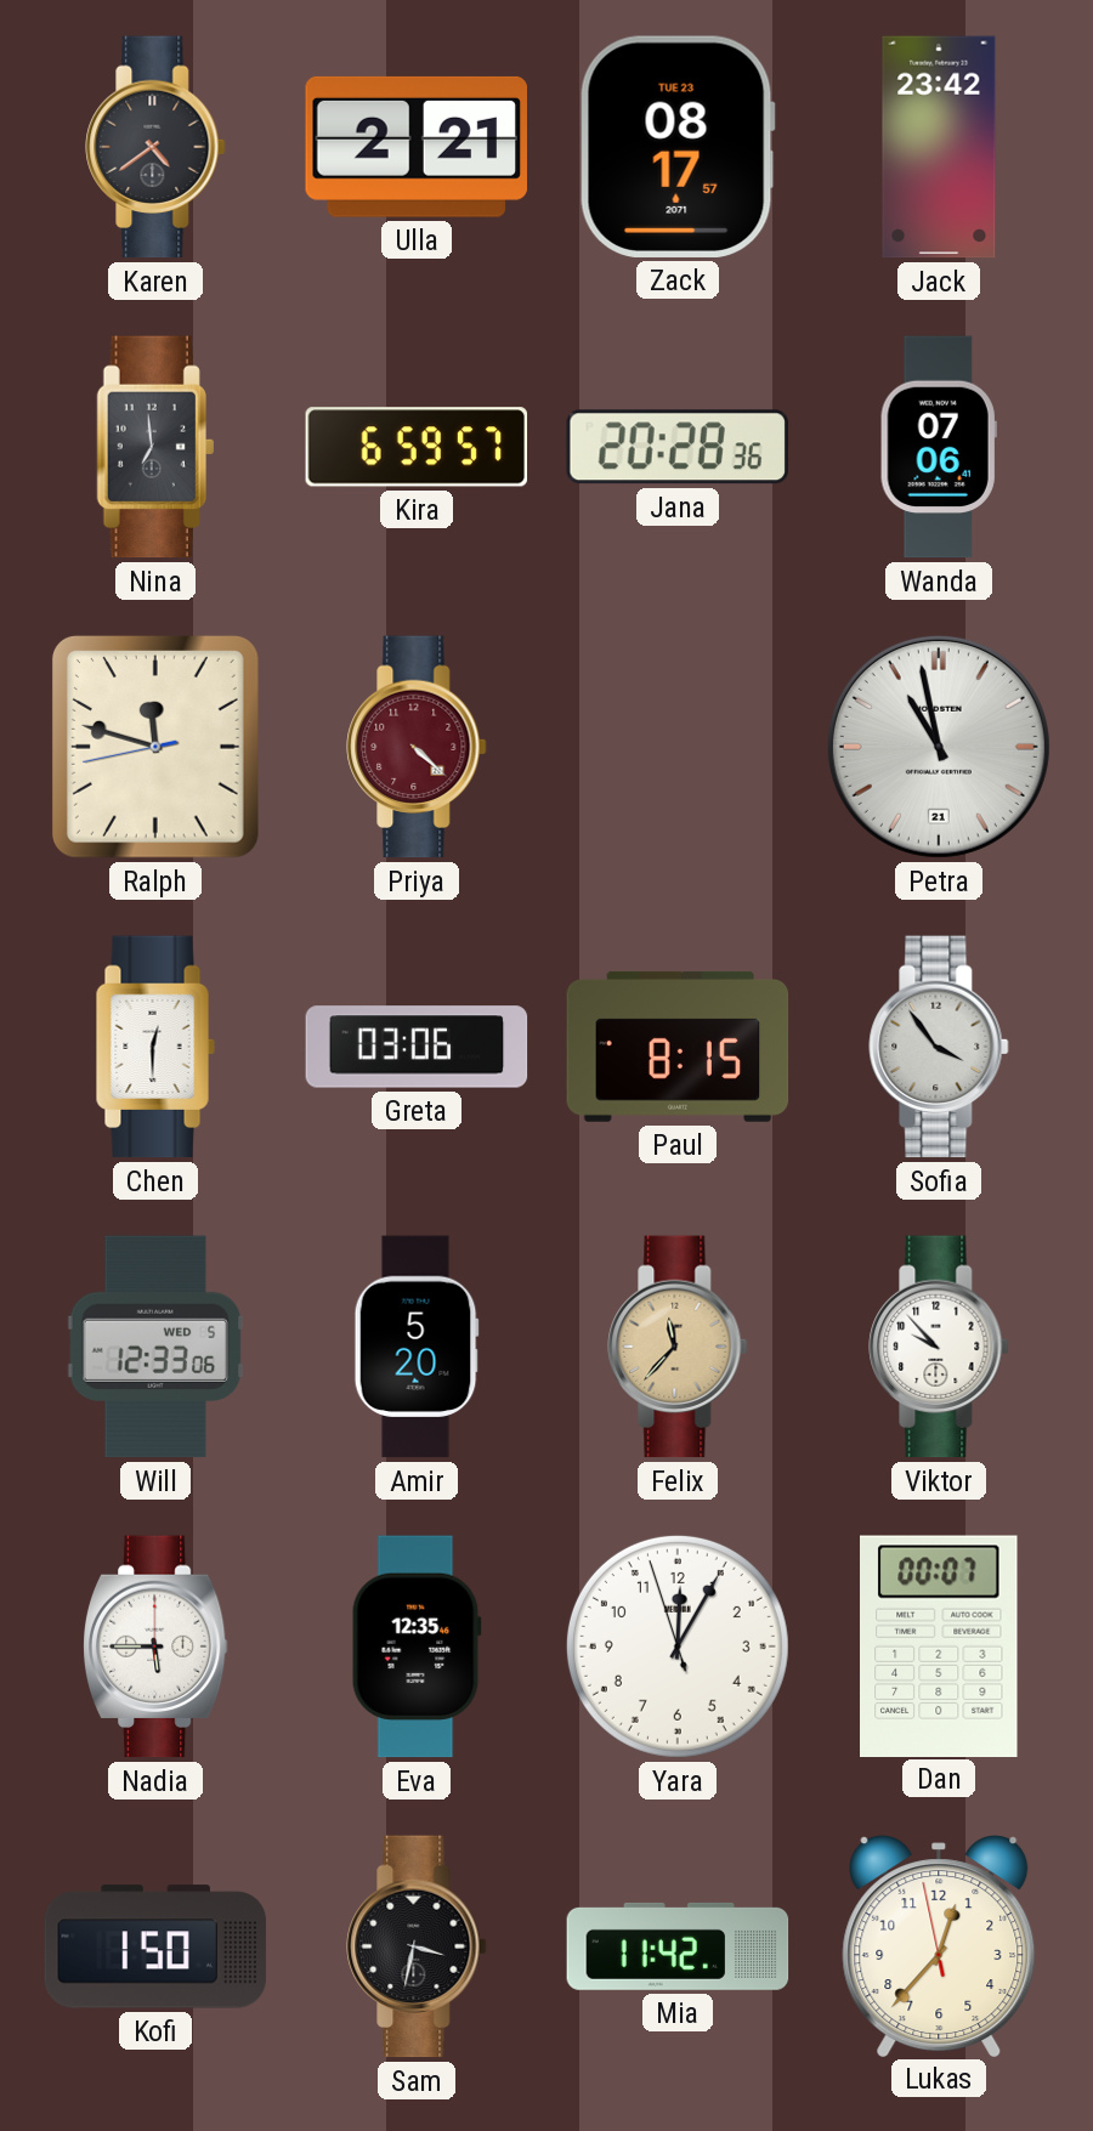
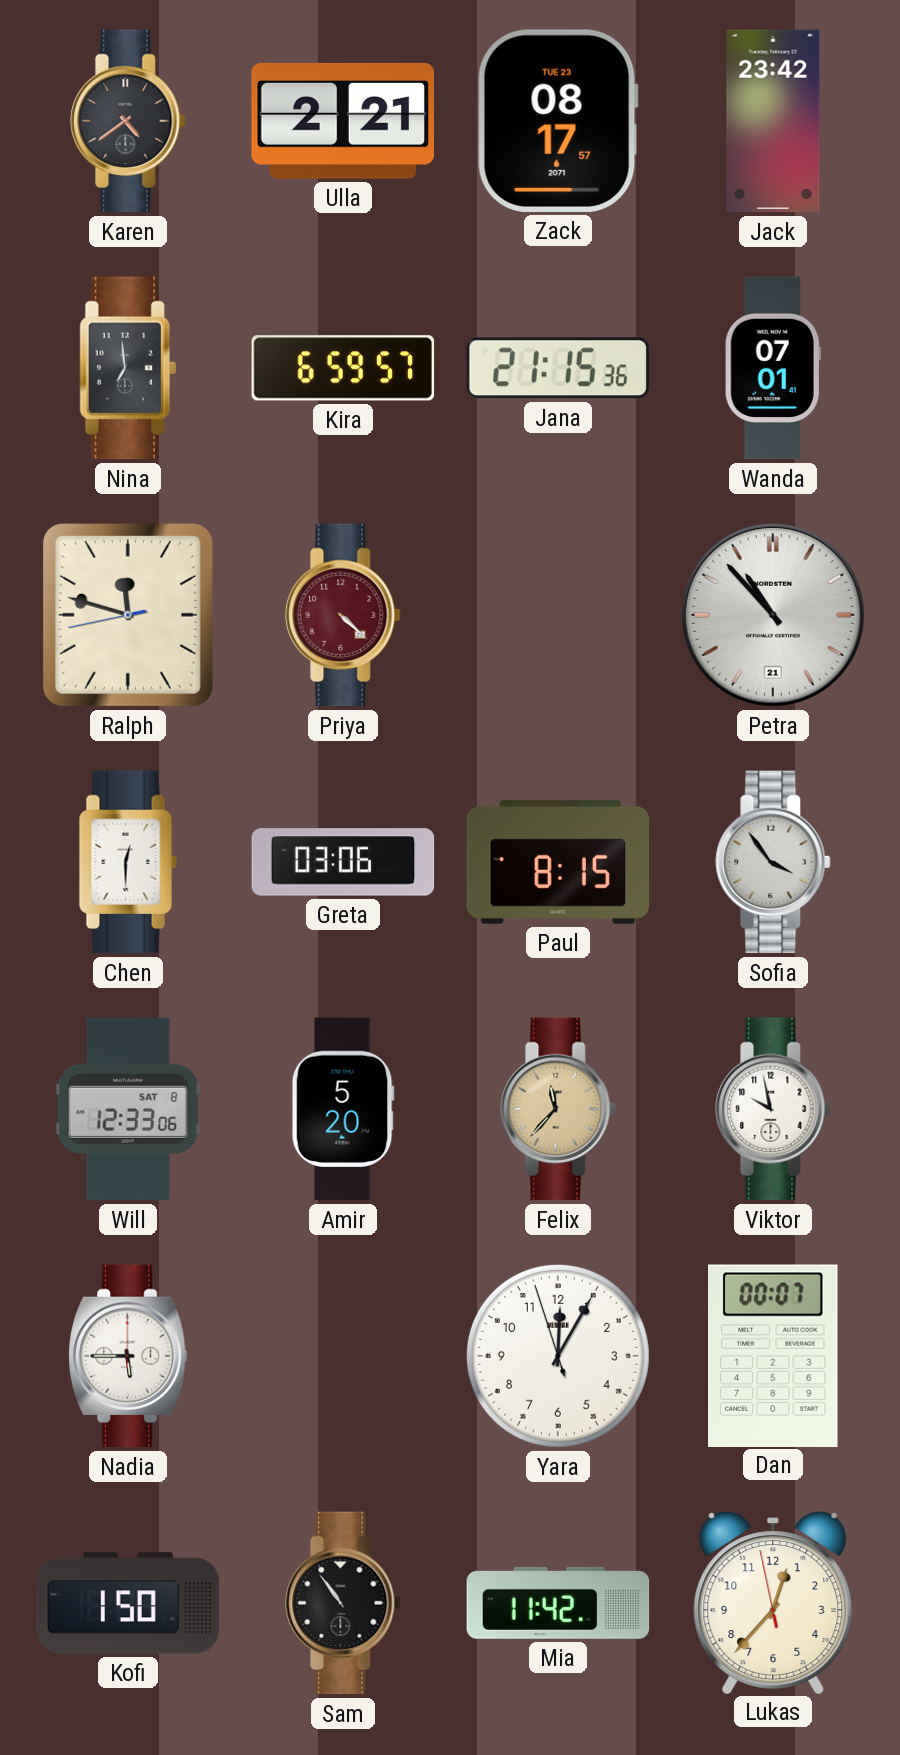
Jana: 20:28 -> 21:15 (558, 368)
Wanda: 07:06 -> 07:01 (773, 368)
Petra: 10:58 -> 10:53 (773, 615)
Will date: WED 5 -> SAT 8 (128, 1109)
Viktor: 9:53 -> 9:58 (773, 1109)
Eva: 12:35 -> none (417, 1647)
Sam: 3:32 -> 10:54 (343, 1603)
